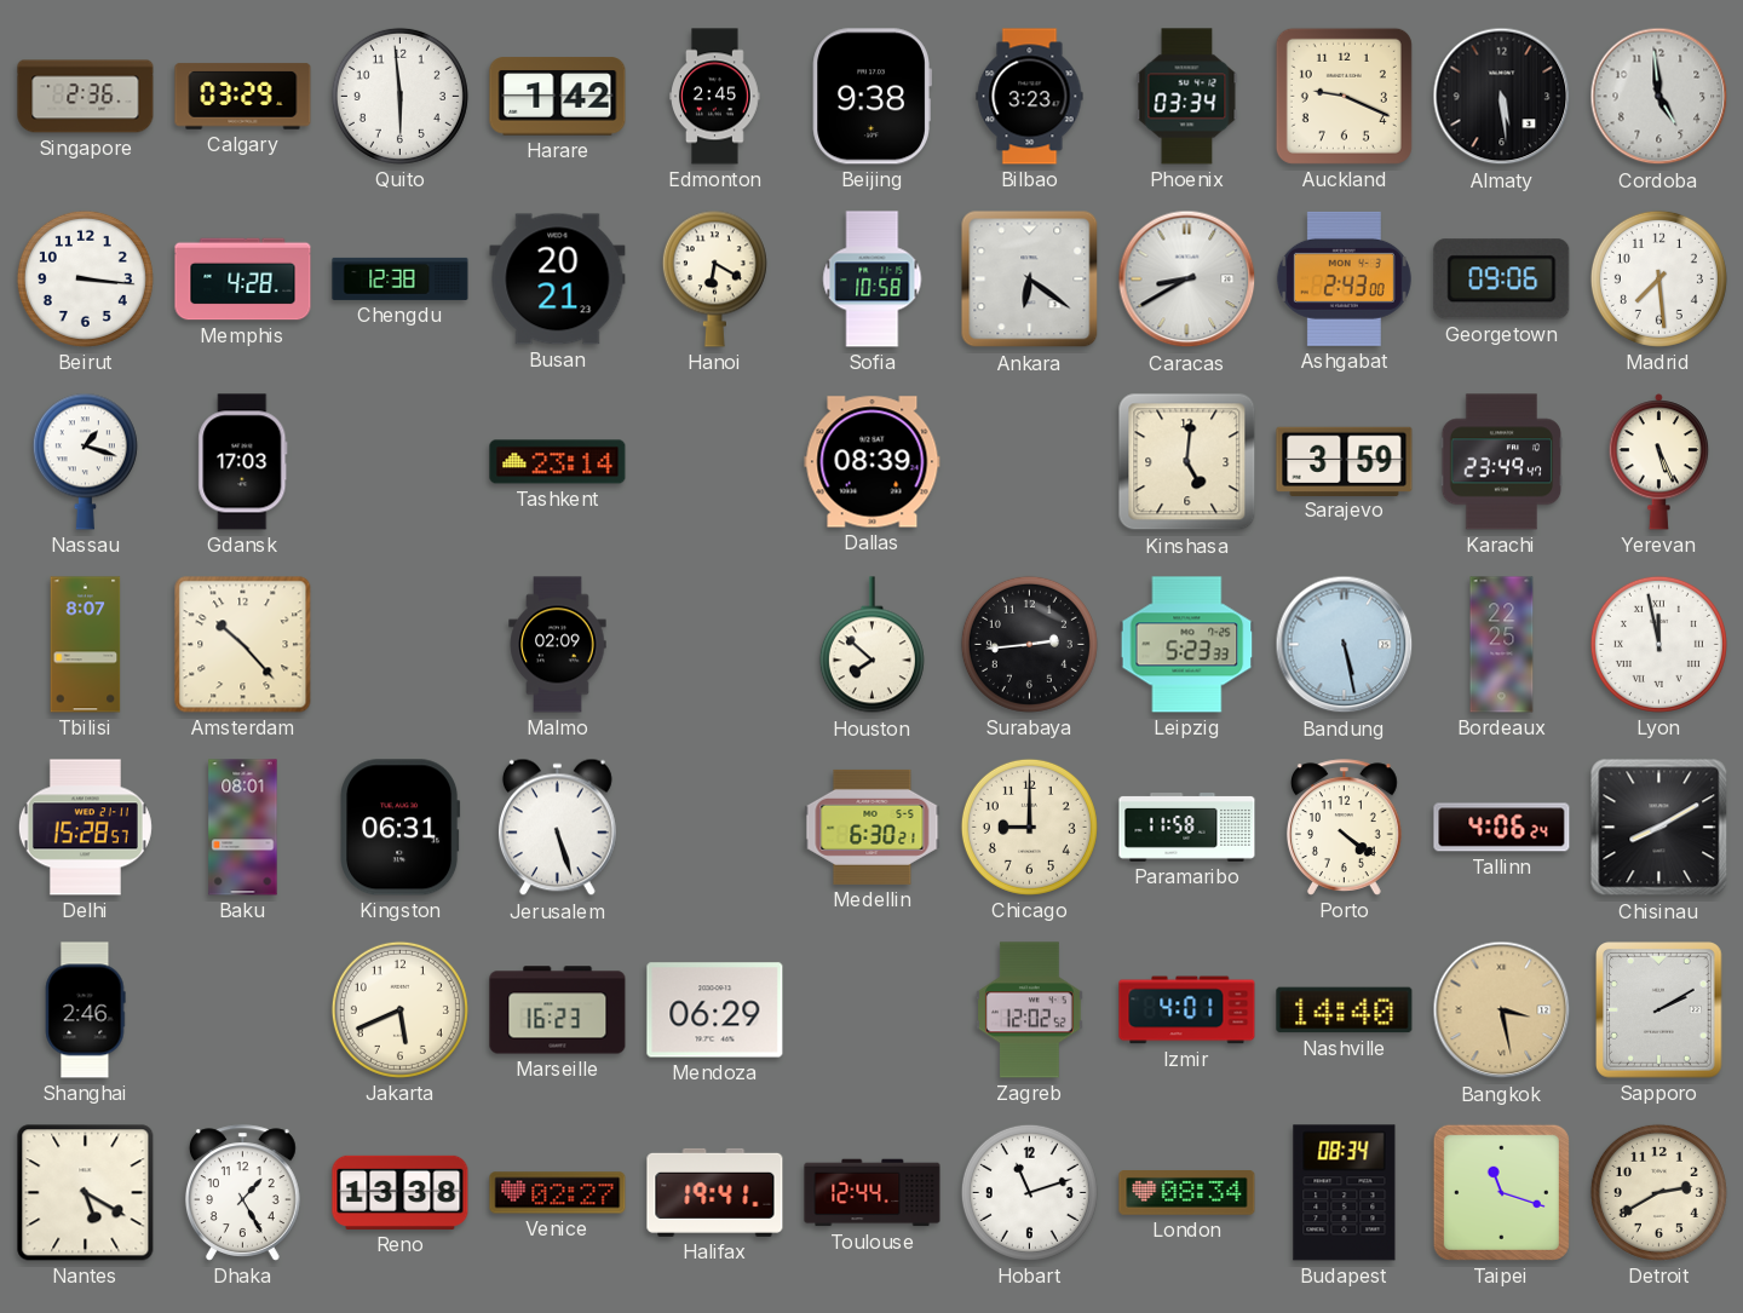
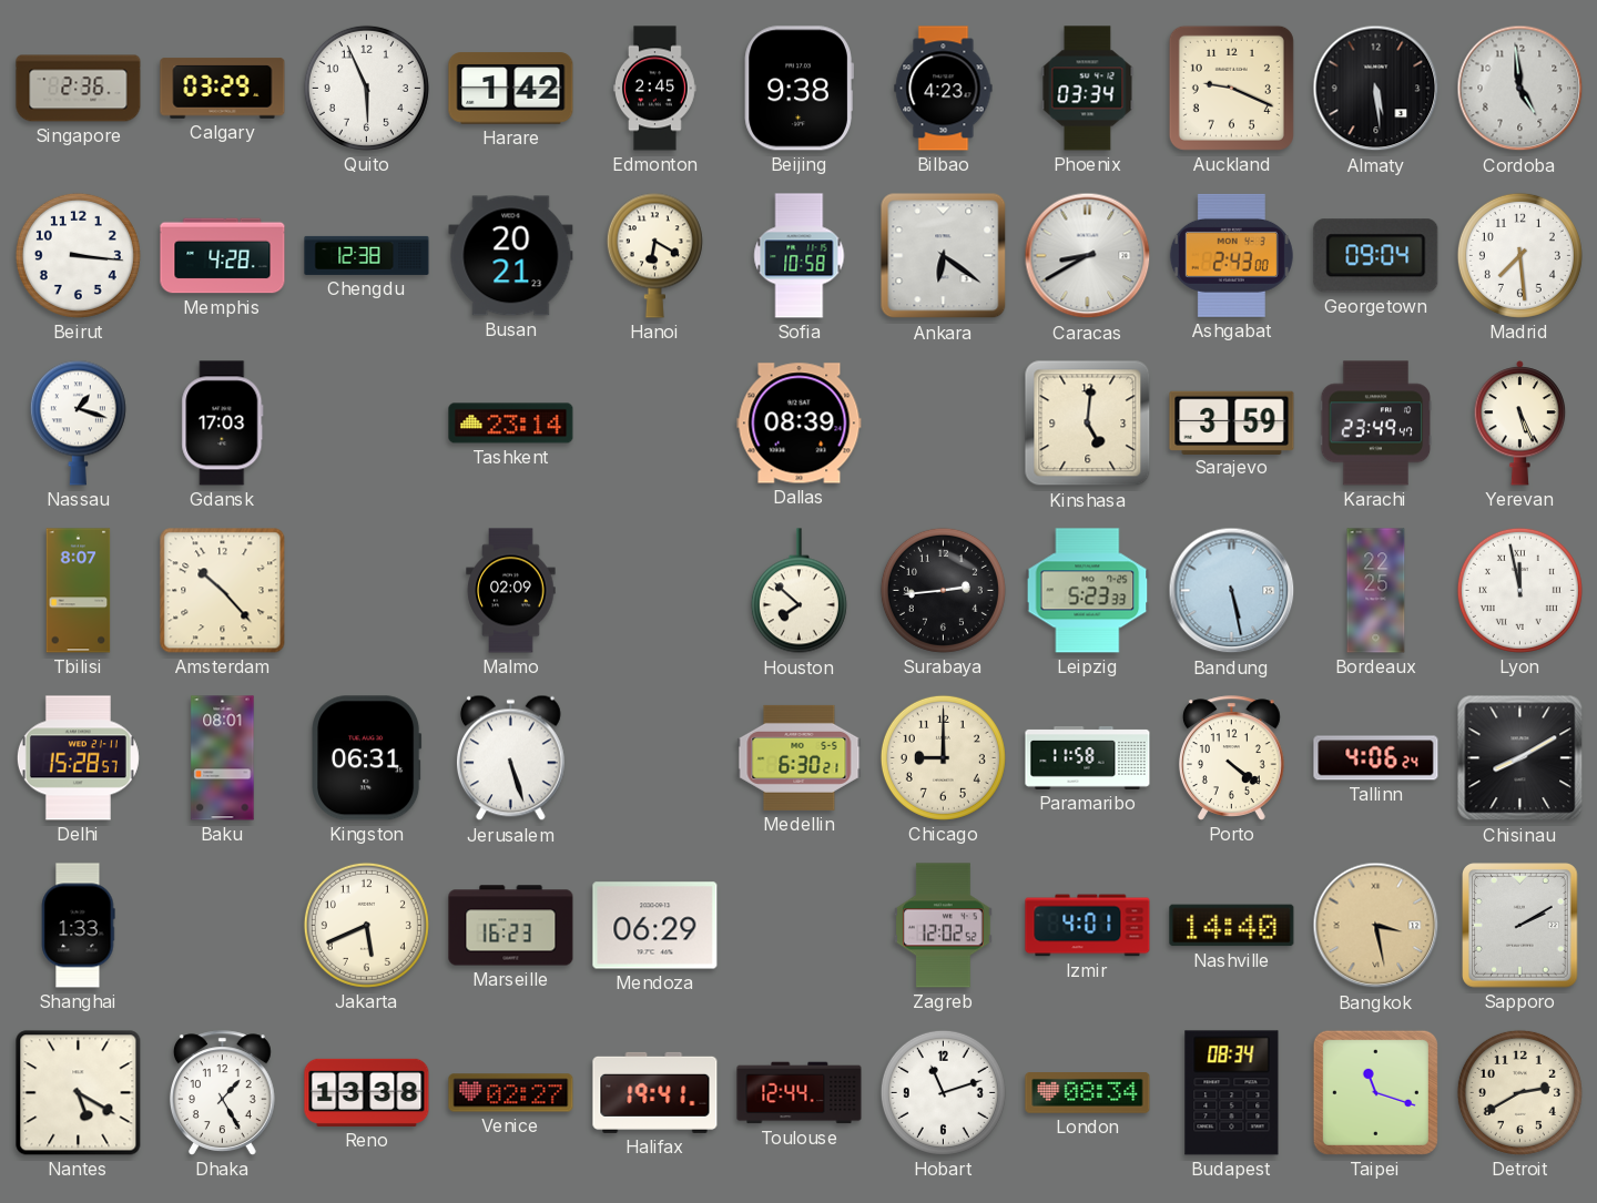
Quito: 5:59 -> 5:56 (366, 88)
Bilbao: 3:23 -> 4:23 (944, 89)
Georgetown: 09:06 -> 09:04 (1376, 256)
Shanghai: 2:46 -> 1:33 (78, 926)
